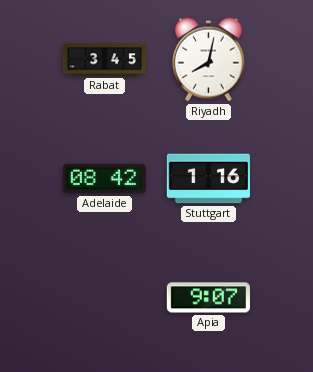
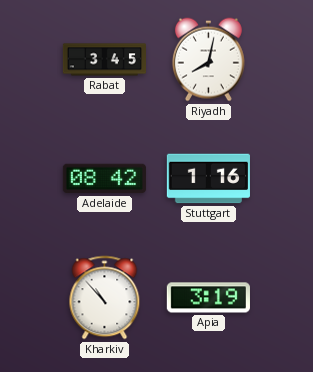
Kharkiv: none -> 10:53 (105, 298)
Apia: 9:07 -> 3:19 (208, 298)
